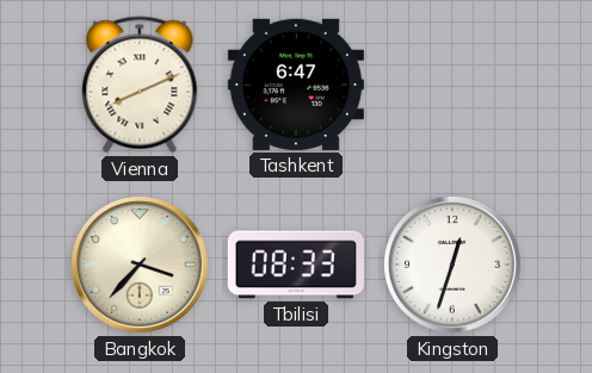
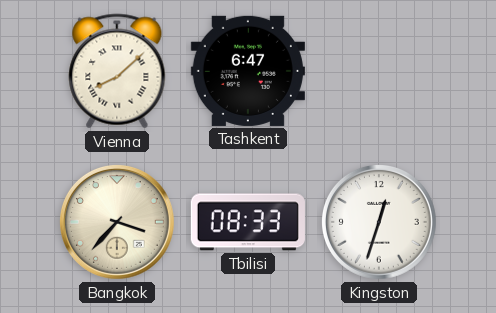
Vienna: 8:11 -> 8:08 (117, 71)
